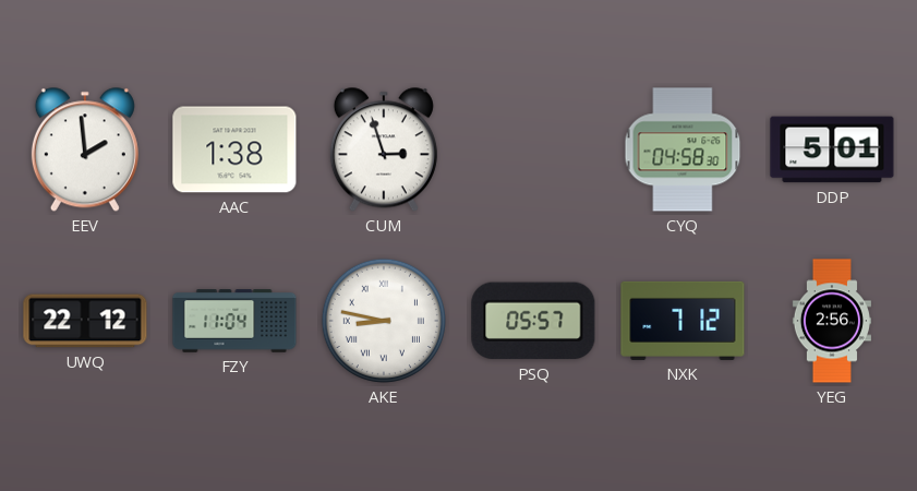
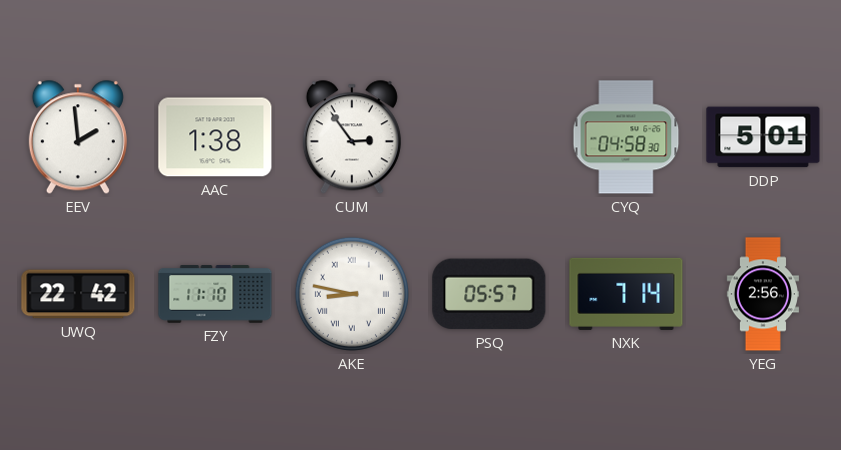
CUM: 2:57 -> 2:54 (352, 137)
UWQ: 22:12 -> 22:42 (78, 294)
FZY: 11:04 -> 11:10 (215, 294)
NXK: 7:12 -> 7:14 (626, 294)
